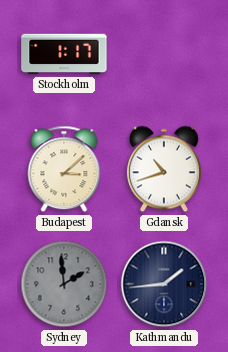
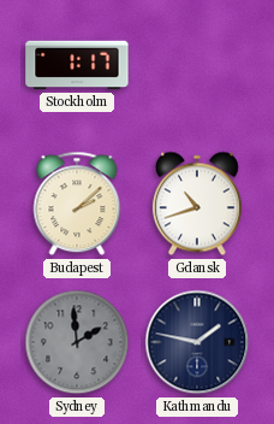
Budapest: 3:08 -> 2:08 (77, 204)
Kathmandu: 1:44 -> 1:47 (197, 342)
